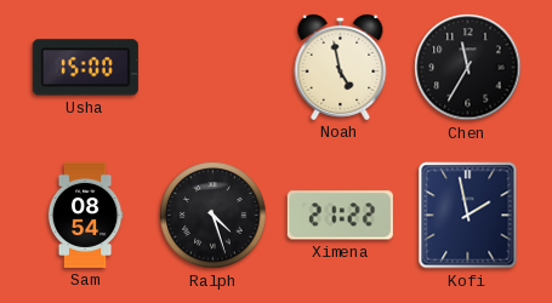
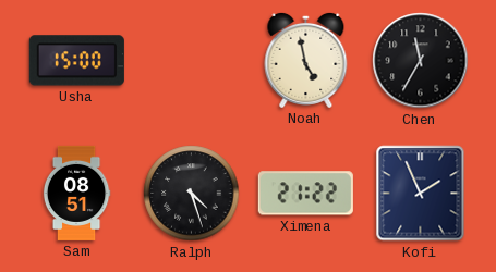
Sam: 08:54 -> 08:51 (76, 193)
Kofi: 1:58 -> 1:56 (421, 194)
